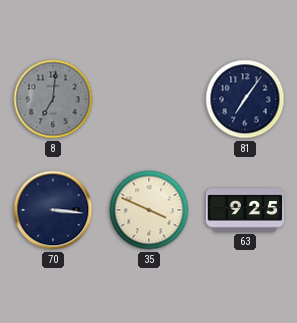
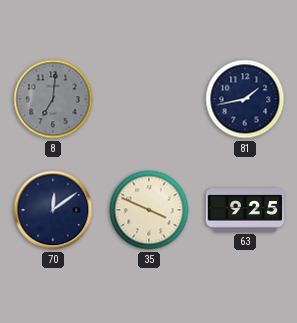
81: 7:06 -> 1:43 (245, 99)
70: 3:16 -> 12:09 (53, 210)
